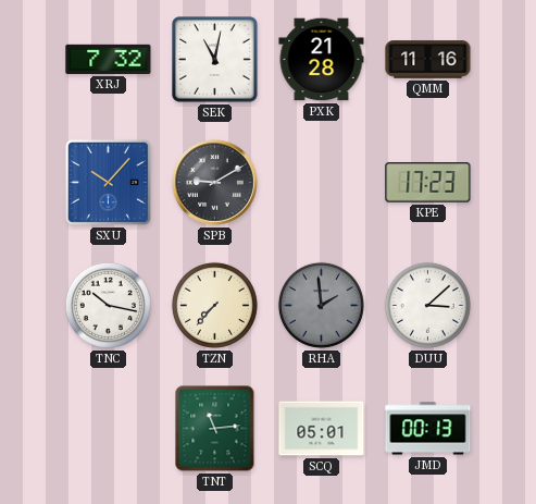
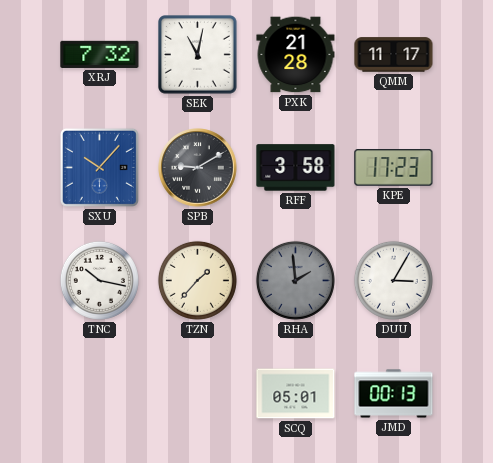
QMM: 11:16 -> 11:17 (394, 55)
RFF: none -> 3:58 (296, 168)
TZN: 7:37 -> 1:37 (197, 280)
DUU: 3:08 -> 3:05 (393, 280)
TNT: 11:14 -> none (215, 429)
